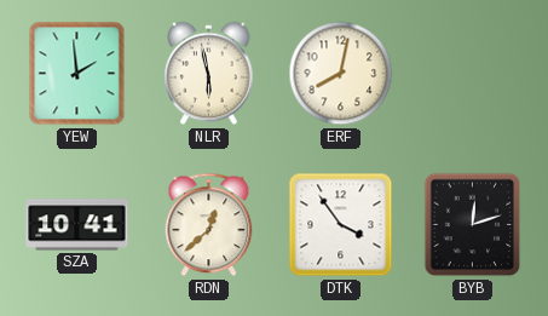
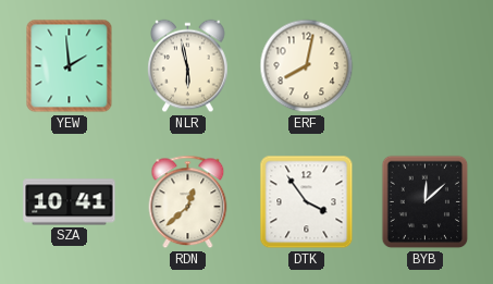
BYB: 12:12 -> 12:08 (426, 202)
